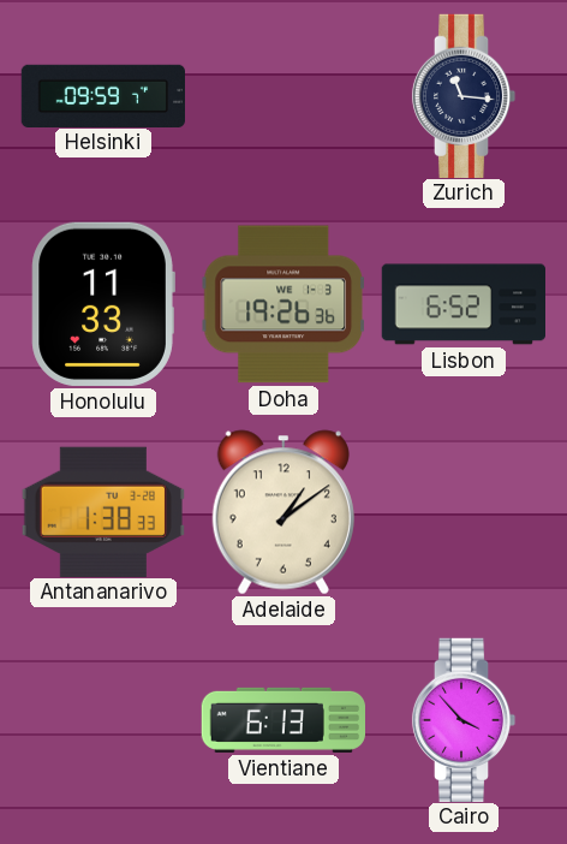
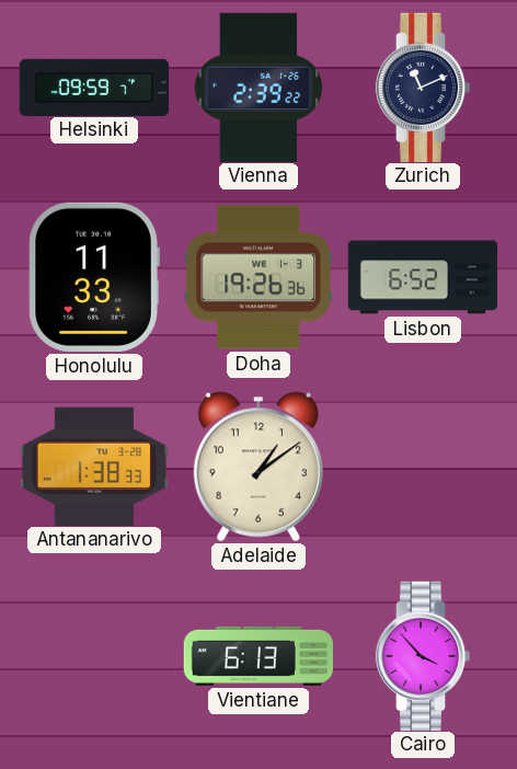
Vienna: none -> 2:39 (258, 87)
Zurich: 11:16 -> 11:11 (423, 87)
